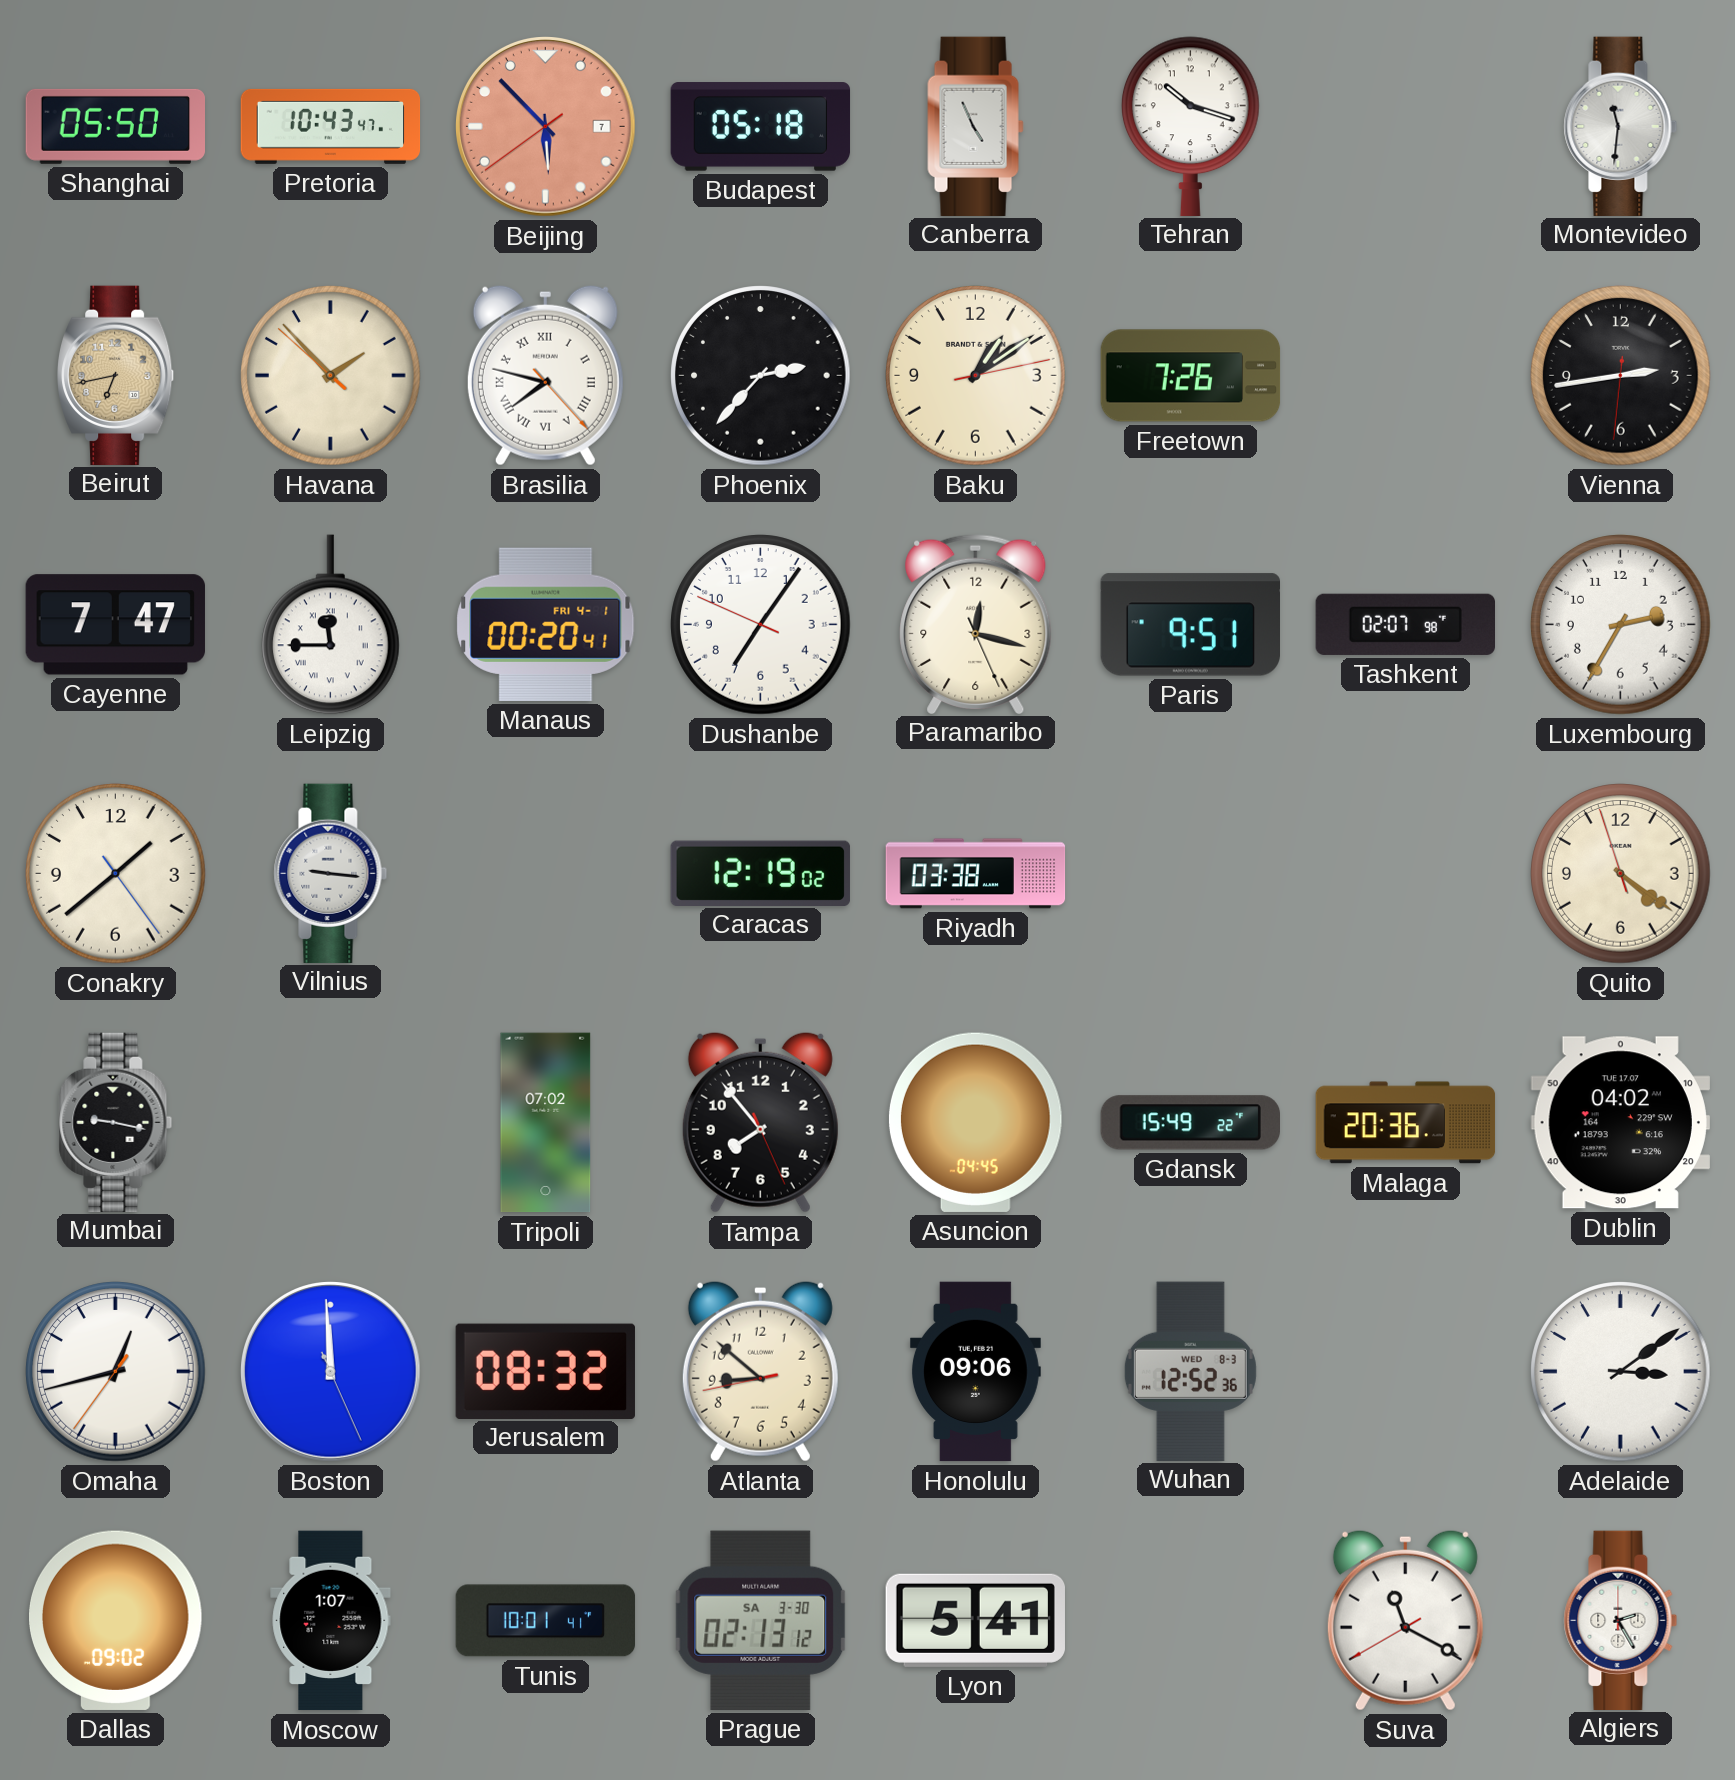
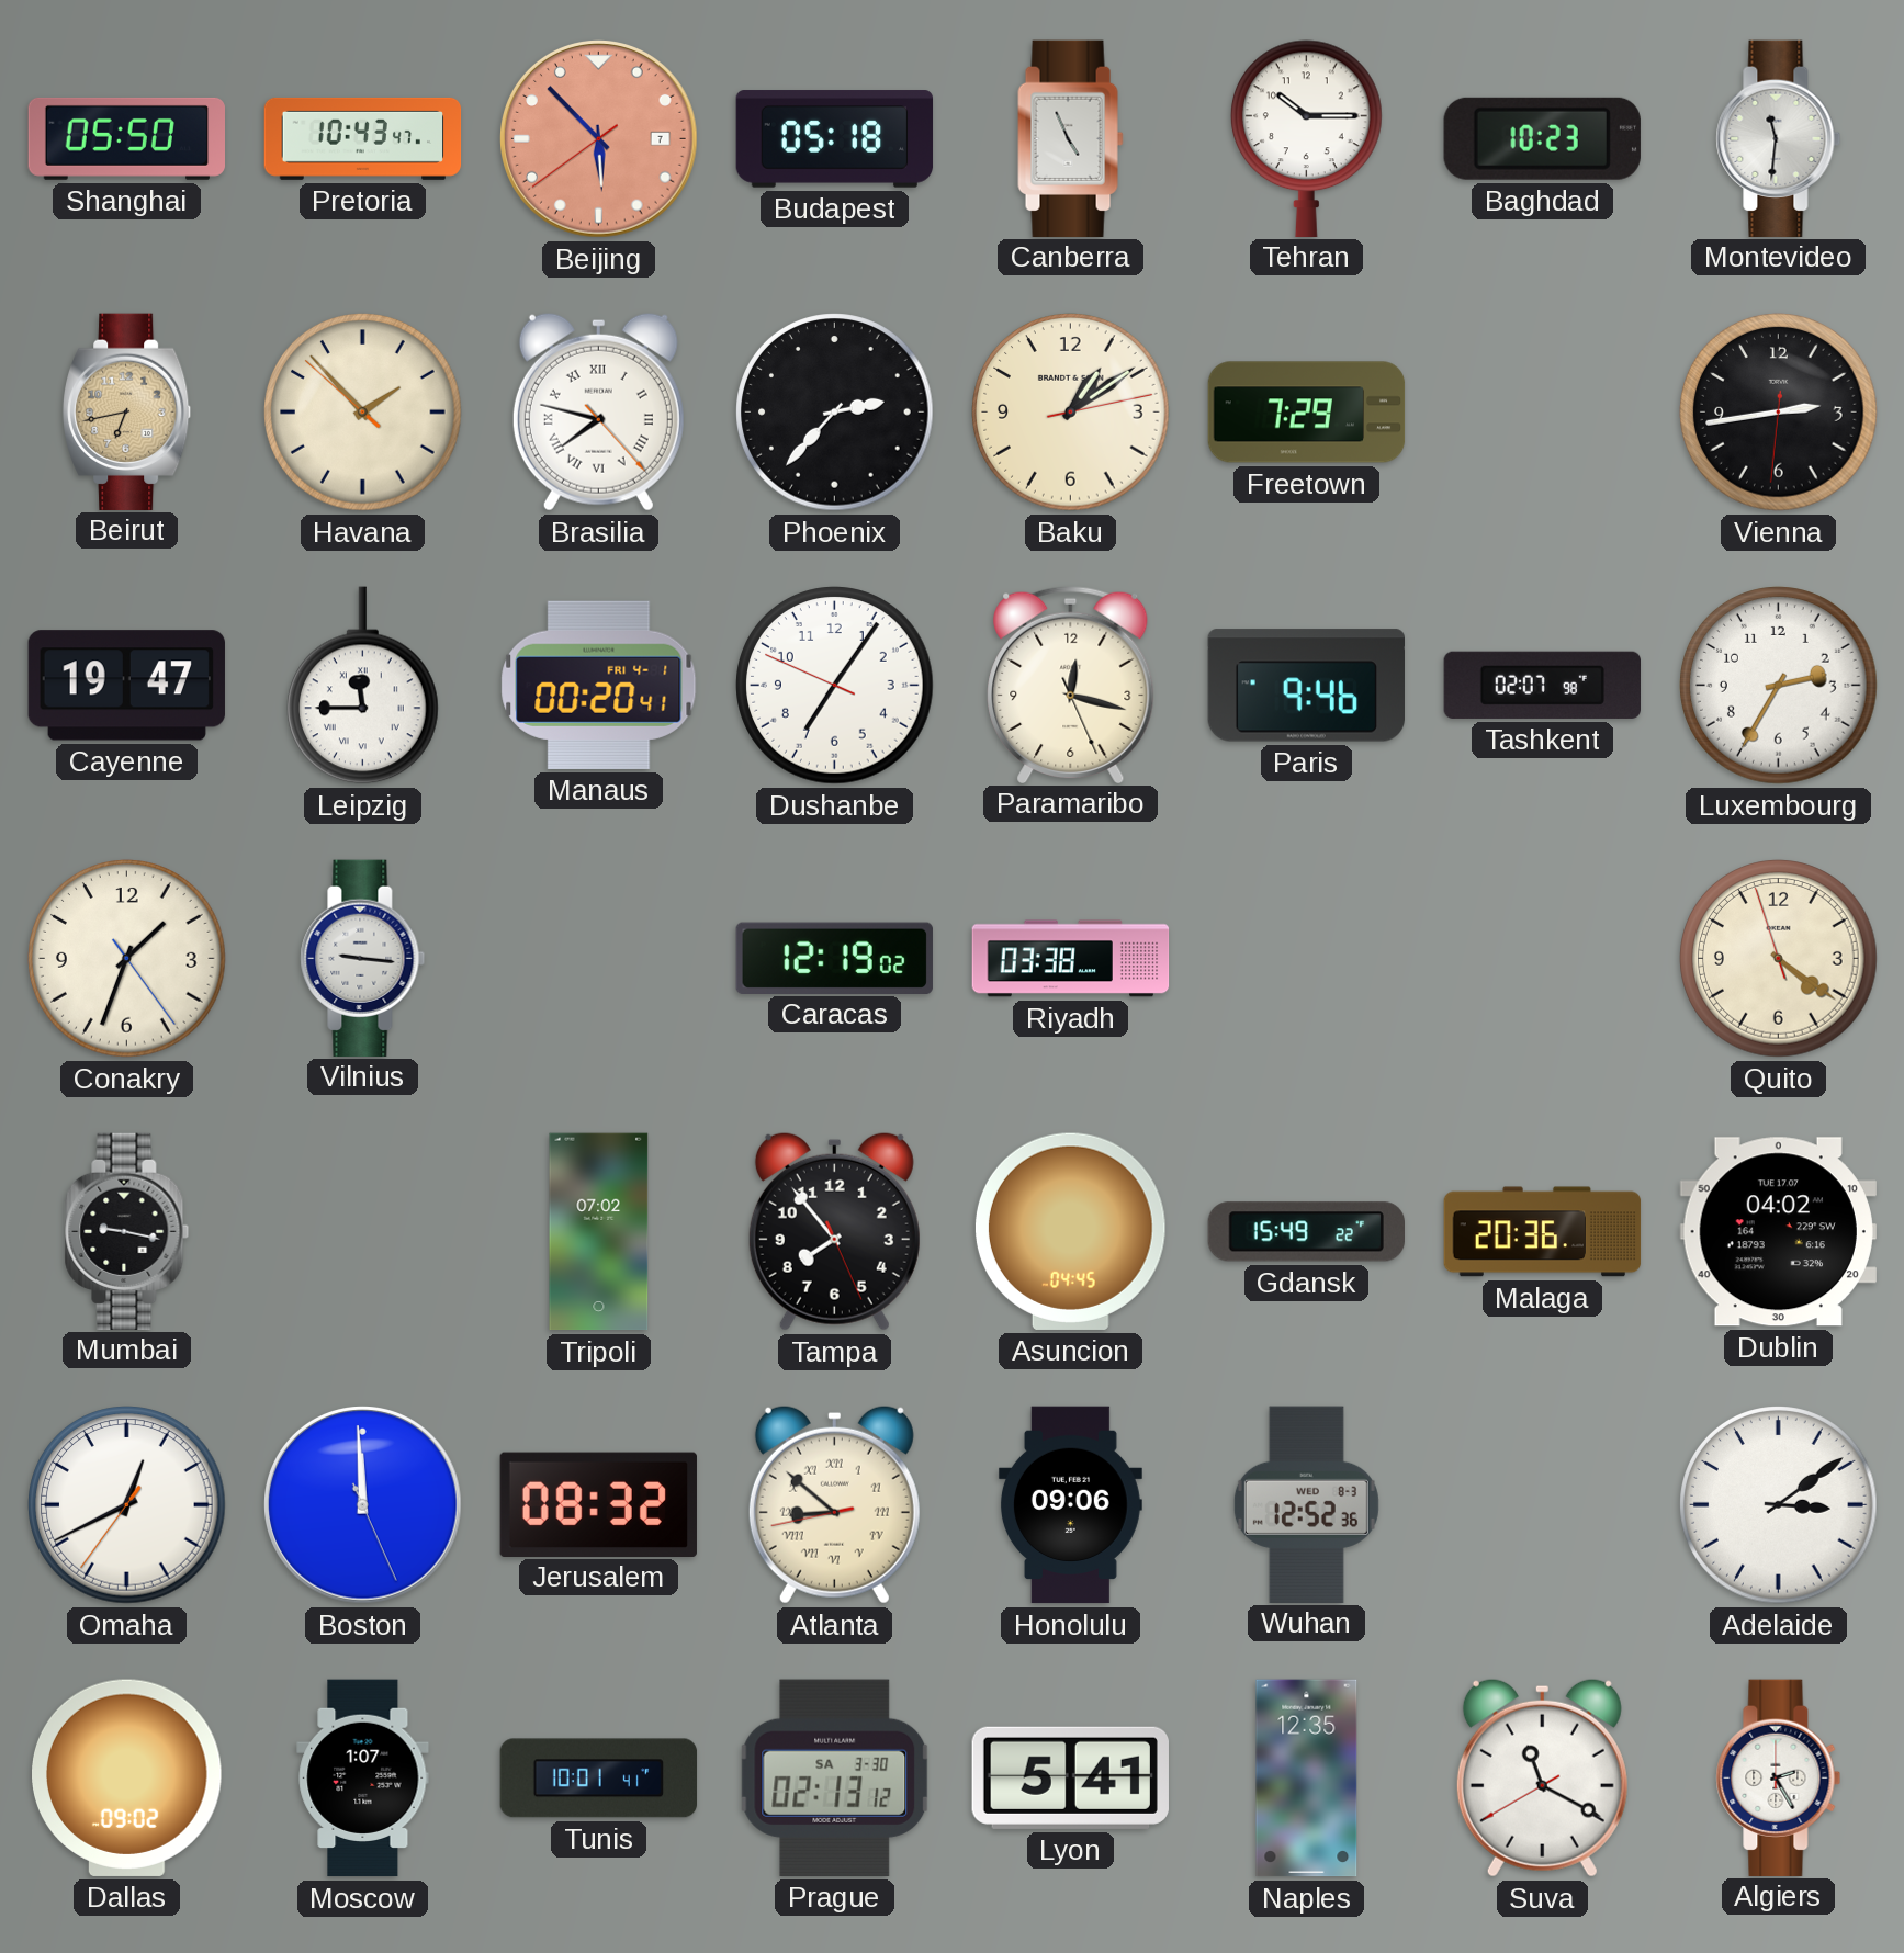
Tehran: 10:18 -> 10:15 (1307, 138)
Baghdad: none -> 10:23 (1542, 138)
Freetown: 7:26 -> 7:29 (1307, 413)
Cayenne: 7:47 -> 19:47 (126, 686)
Paris: 9:51 -> 9:46 (1306, 686)
Conakry: 1:38 -> 1:33 (127, 959)
Omaha: 12:42 -> 12:40 (127, 1505)
Atlanta numerals: Arabic -> Roman (834, 1504)
Naples: none -> 12:35 (1307, 1779)
